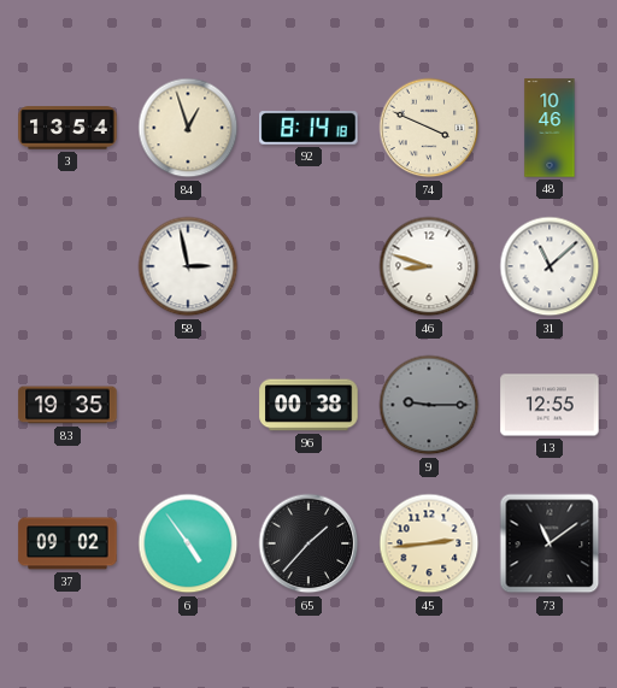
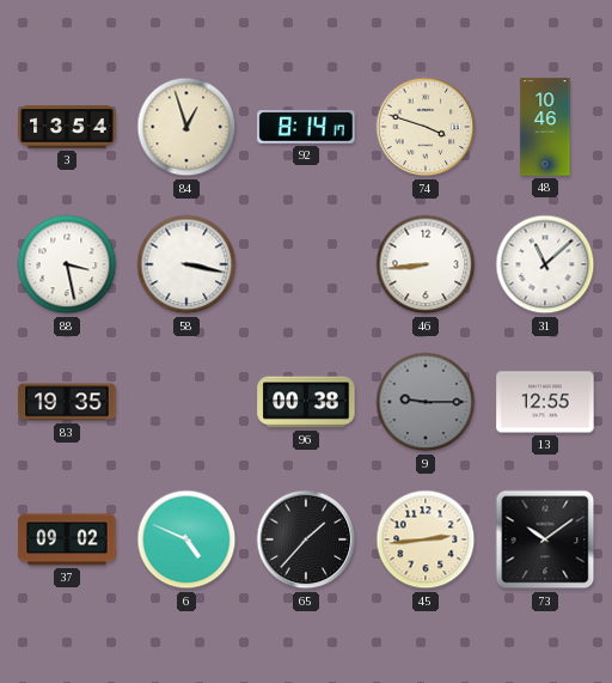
92: 8:14:18 -> 8:14:17 (306, 127)
74: 3:49 -> 3:48 (426, 127)
88: none -> 3:28 (67, 264)
58: 2:58 -> 3:17 (186, 264)
46: 8:48 -> 8:44 (426, 264)
6: 4:54 -> 4:49 (186, 539)
73: 11:09 -> 10:09 (545, 539)
